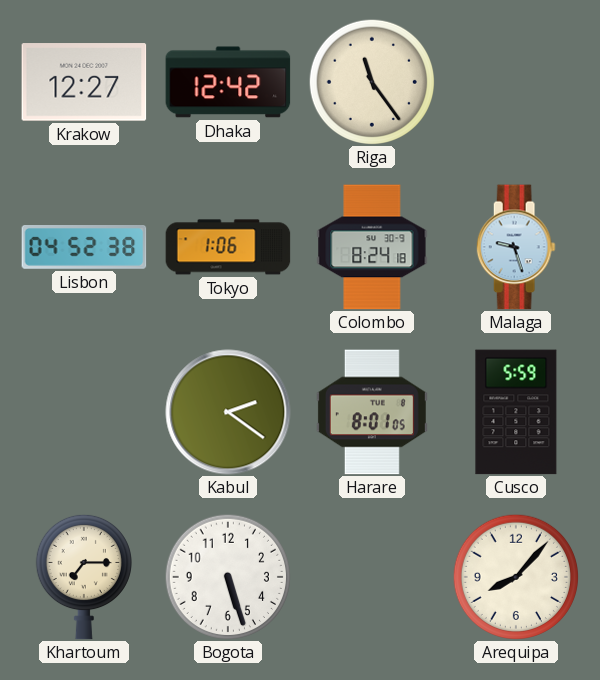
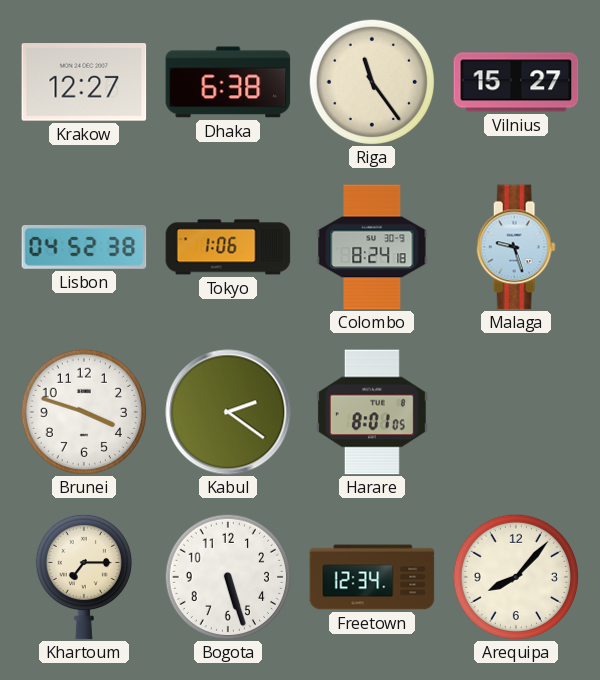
Dhaka: 12:42 -> 6:38 (228, 82)
Vilnius: none -> 15:27 (516, 82)
Brunei: none -> 3:48 (83, 411)
Cusco: 5:59 -> none (516, 412)
Freetown: none -> 12:34 (372, 577)
